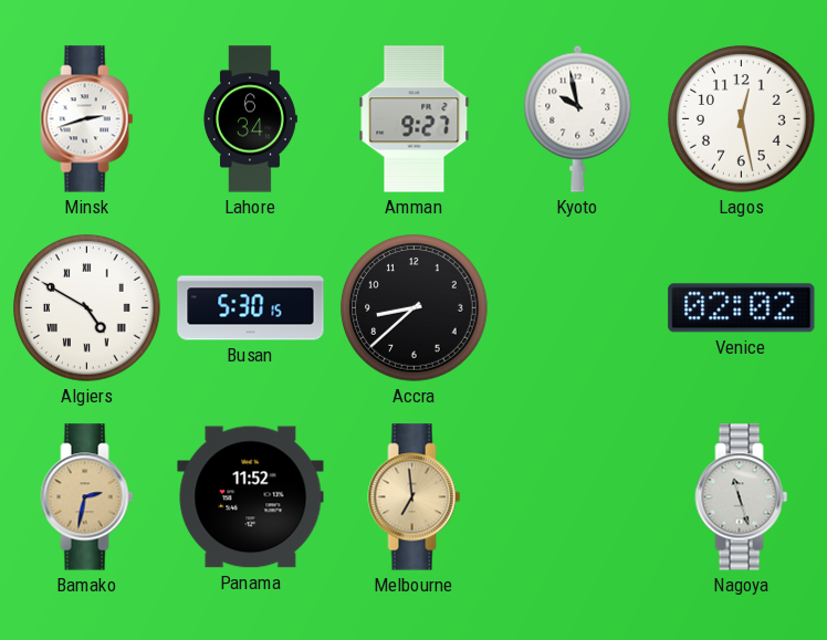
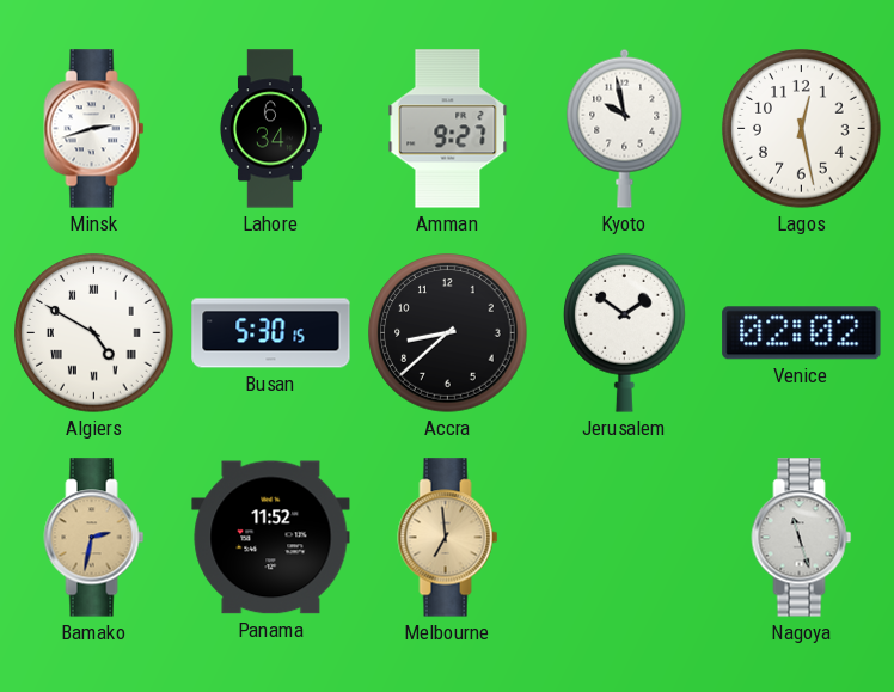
Jerusalem: none -> 1:51 (625, 332)
